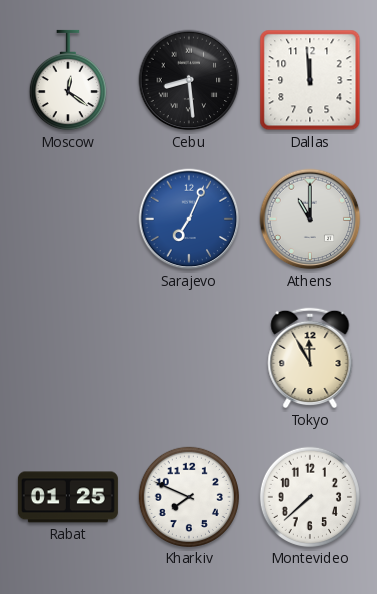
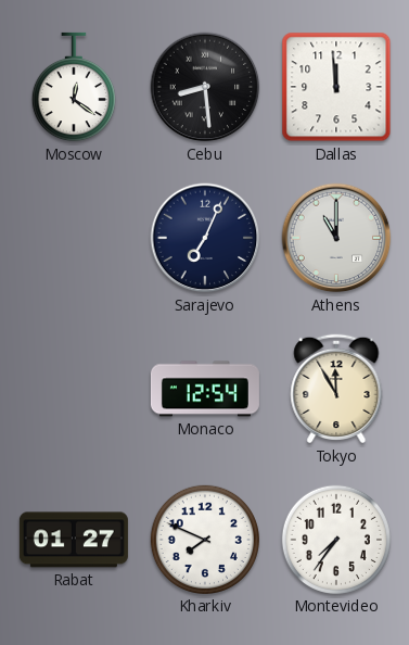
Sarajevo dial: blue -> navy (205, 238)
Monaco: none -> 12:54 (205, 389)
Rabat: 01:25 -> 01:27 (74, 540)
Montevideo: 7:38 -> 7:36 (336, 540)
